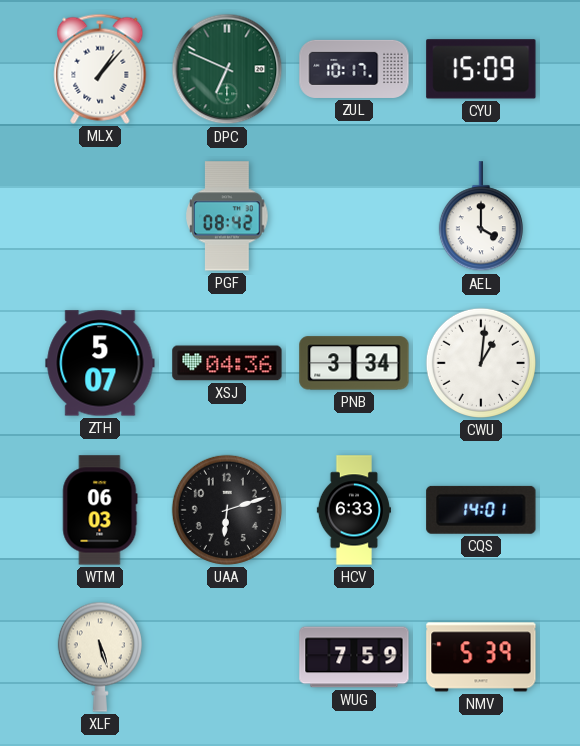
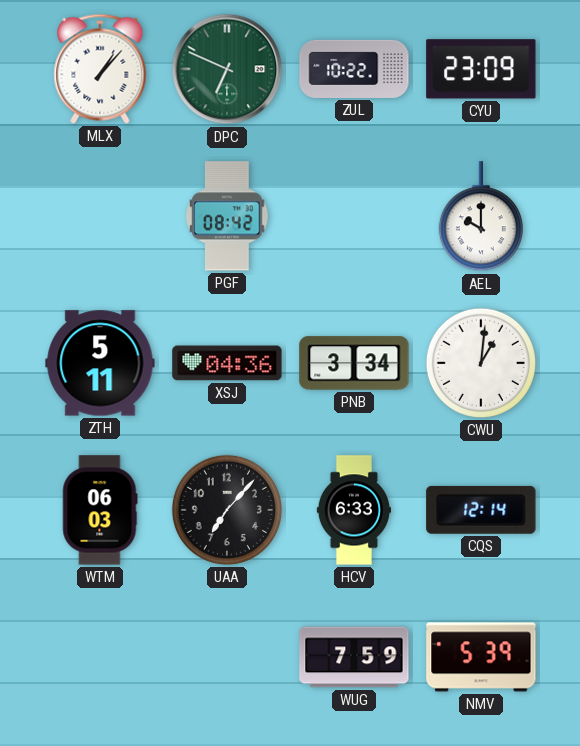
ZUL: 10:17 -> 10:22 (354, 69)
CYU: 15:09 -> 23:09 (481, 69)
AEL: 4:00 -> 10:00 (481, 217)
ZTH: 5:07 -> 5:11 (100, 363)
UAA: 6:12 -> 7:07 (227, 510)
CQS: 14:01 -> 12:14 (481, 510)
XLF: 5:27 -> none (100, 657)
